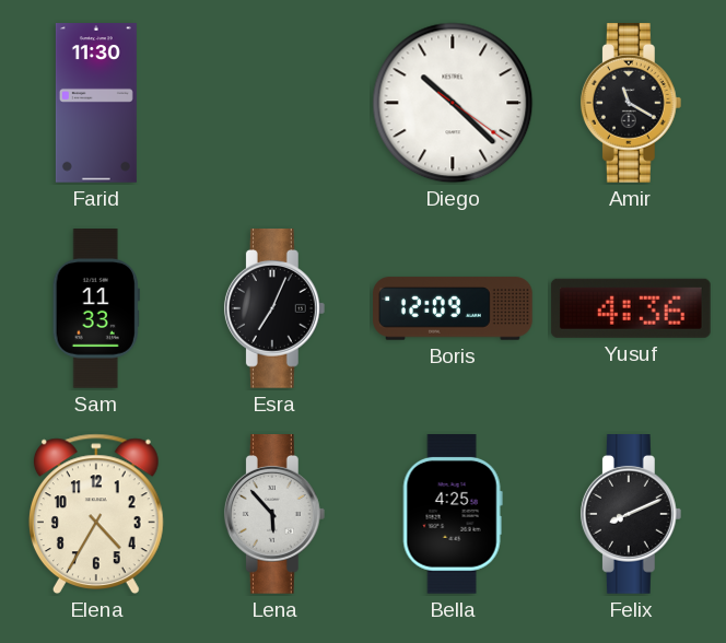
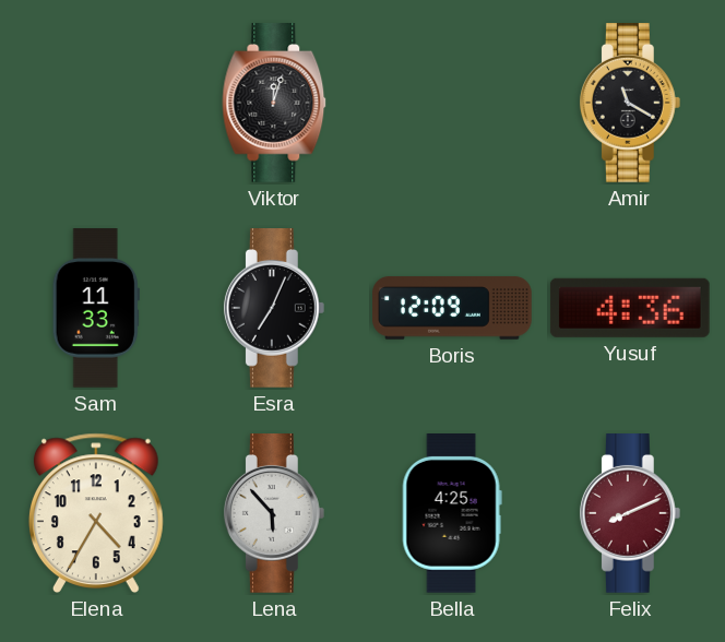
Farid: 11:30 -> none (96, 103)
Viktor: none -> 12:03 (274, 104)
Diego: 10:22 -> none (453, 103)
Felix dial: black -> burgundy (630, 514)
